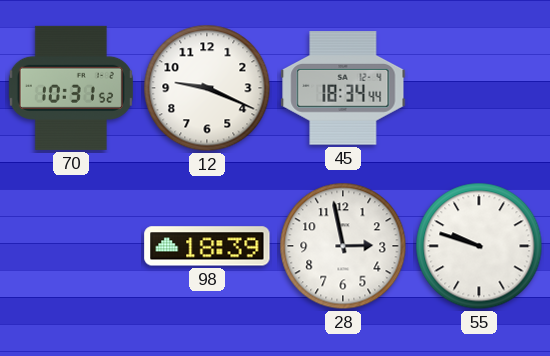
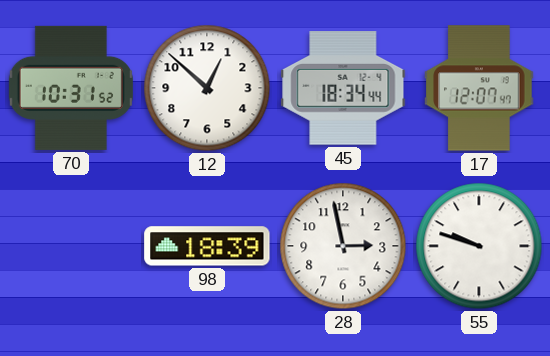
12: 9:19 -> 12:52 (207, 88)
17: none -> 12:07 (479, 88)
